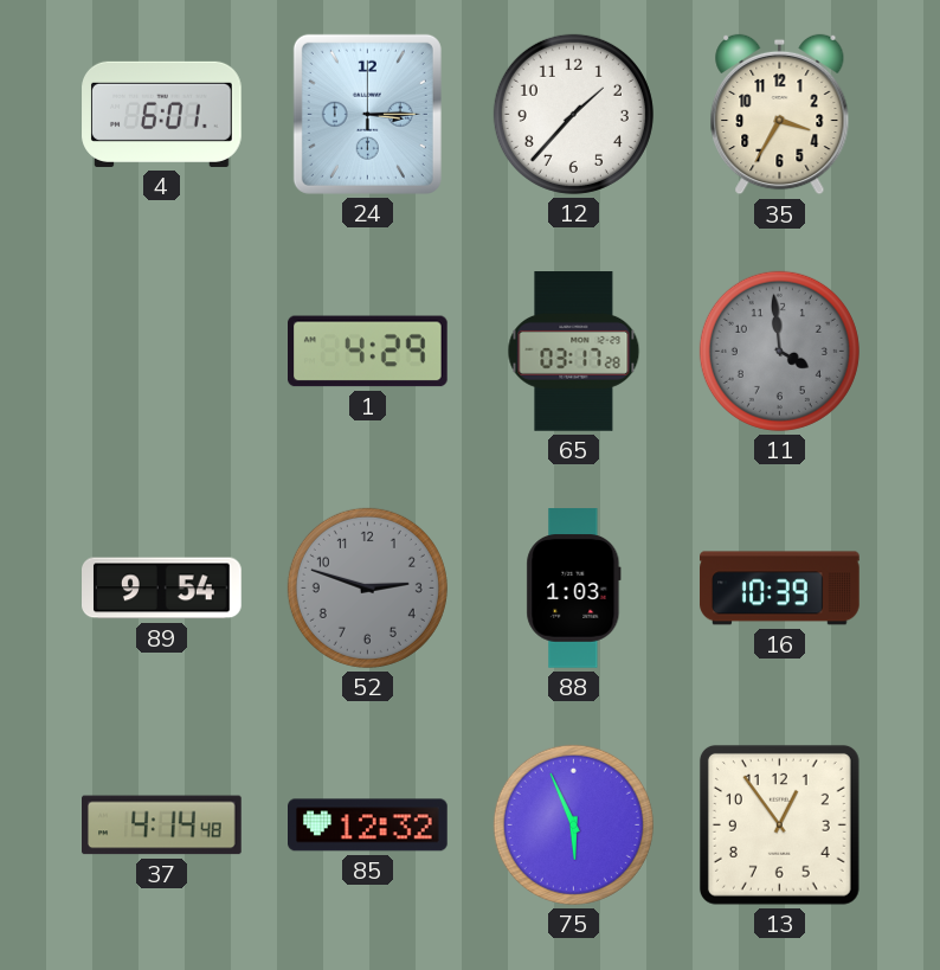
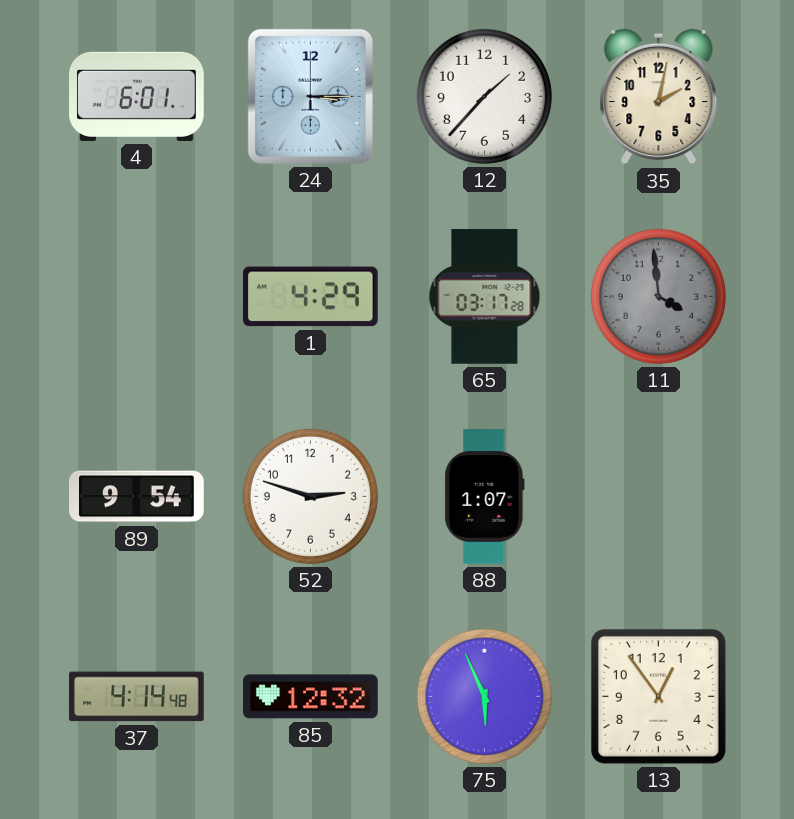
35: 3:35 -> 2:02 (659, 97)
52 dial: grey -> white (310, 496)
88: 1:03 -> 1:07 (485, 497)
16: 10:39 -> none (780, 589)
